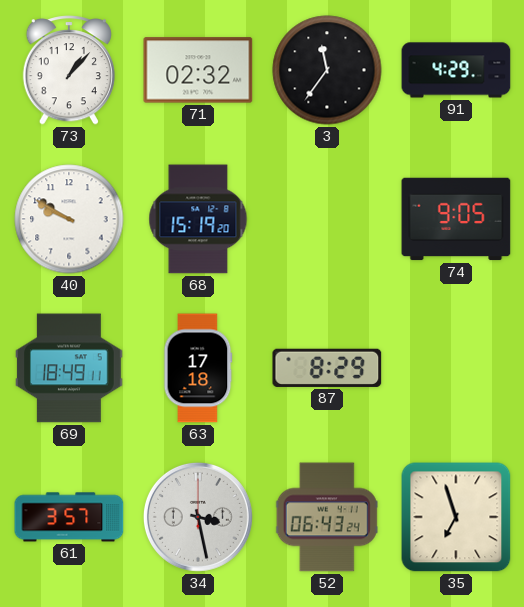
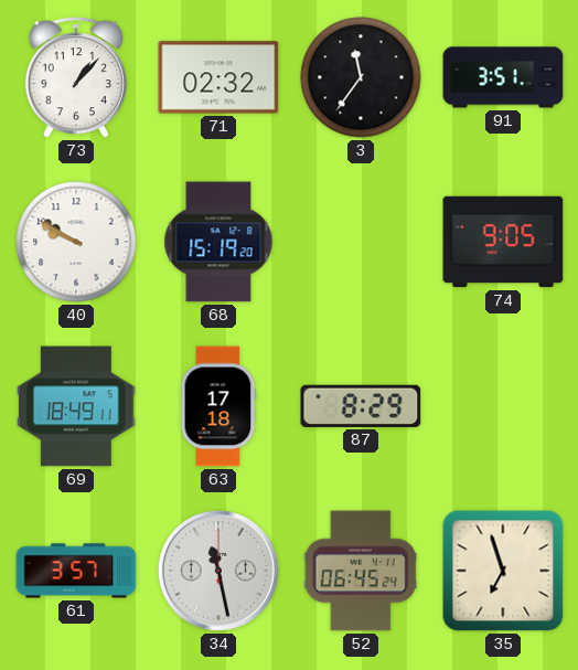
91: 4:29 -> 3:51 (503, 77)
34: 3:28 -> 11:28 (218, 571)
52: 06:43 -> 06:45 (361, 571)
